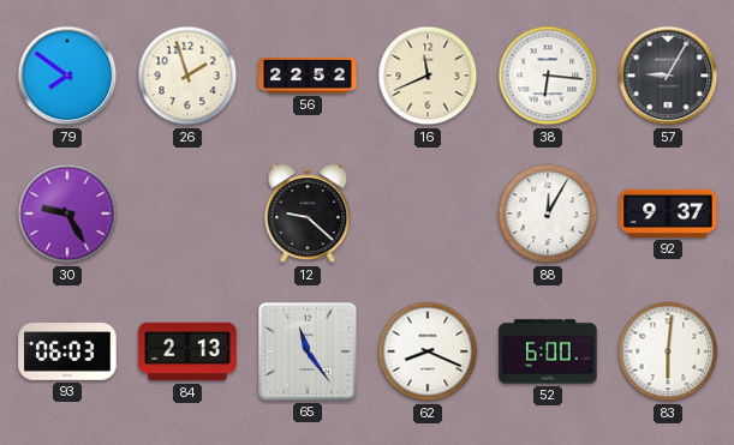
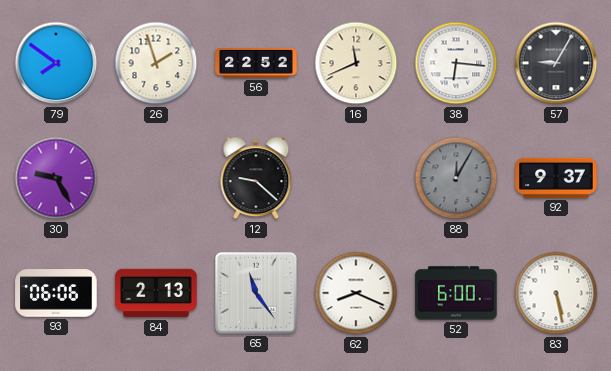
88 dial: white -> grey (456, 178)
93: 06:03 -> 06:06 (56, 293)
83: 6:01 -> 5:28 (556, 293)
